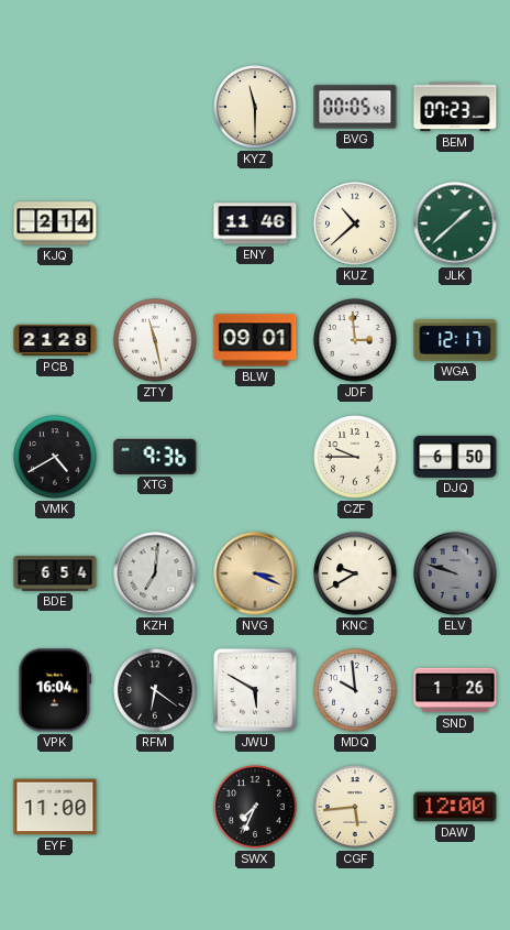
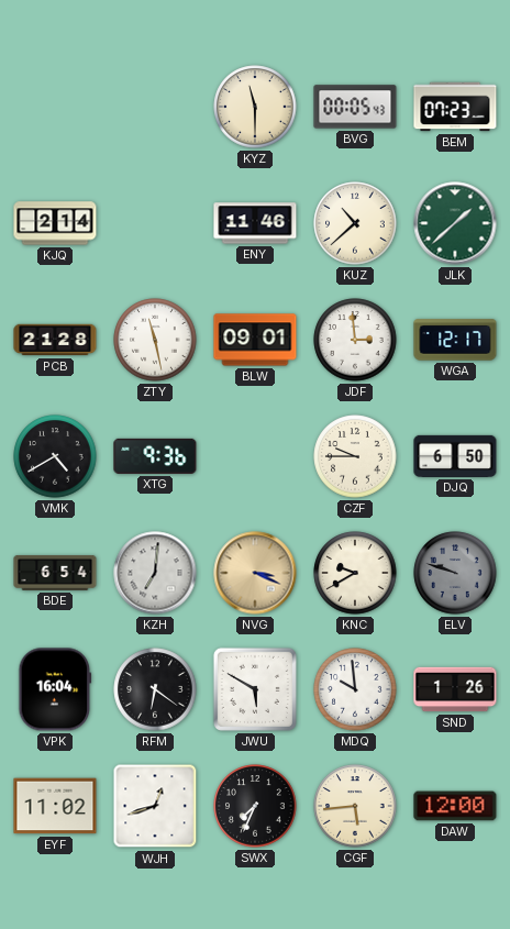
EYF: 11:00 -> 11:02 (55, 806)
WJH: none -> 12:42 (155, 806)
